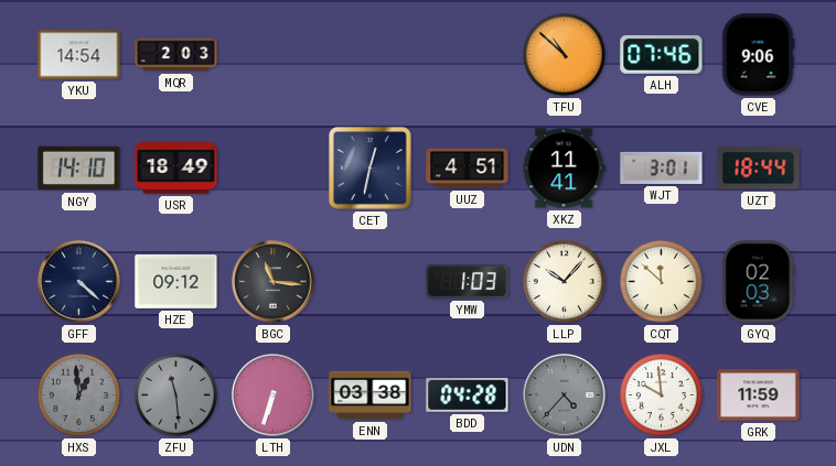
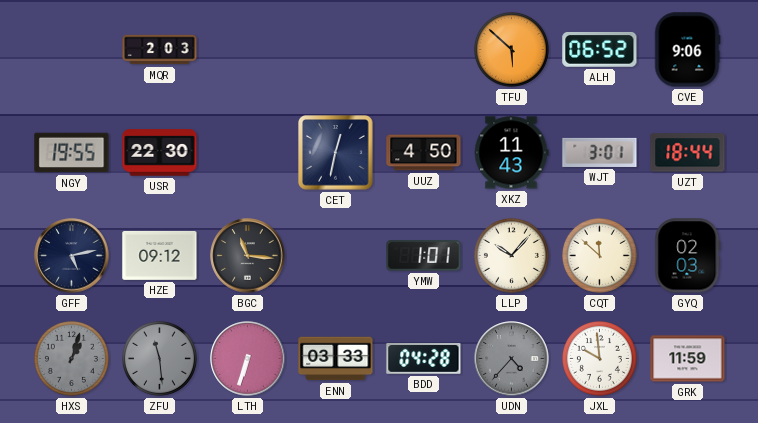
YKU: 14:54 -> none (79, 55)
TFU: 10:52 -> 5:52 (511, 49)
ALH: 07:46 -> 06:52 (600, 50)
NGY: 14:10 -> 19:55 (72, 153)
USR: 18:49 -> 22:30 (160, 153)
UUZ: 4:51 -> 4:50 (424, 153)
XKZ: 11:41 -> 11:43 (511, 153)
GFF: 4:22 -> 5:13 (72, 256)
YMW: 1:03 -> 1:01 (424, 256)
HXS: 12:59 -> 1:03 (71, 358)
ENN: 03:38 -> 03:33 (336, 359)
